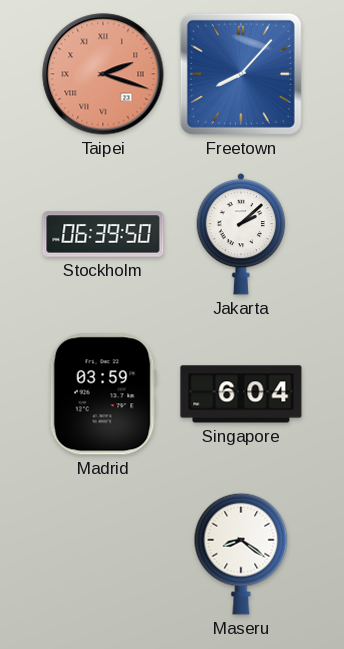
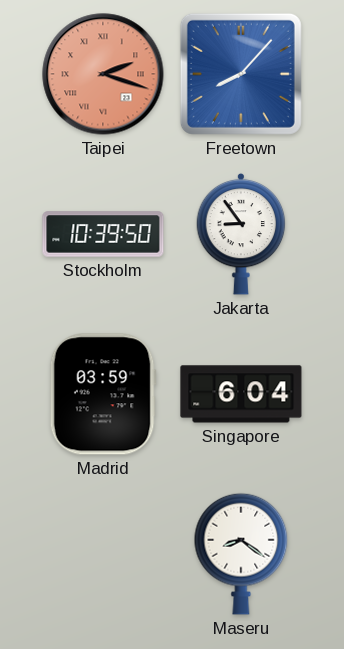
Stockholm: 06:39 -> 10:39 (103, 234)
Jakarta: 2:08 -> 8:54 (241, 234)
